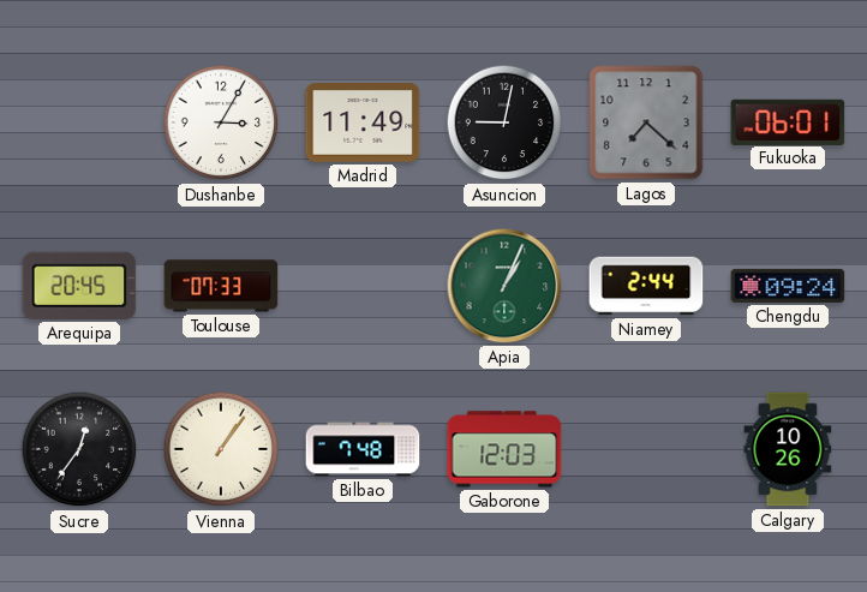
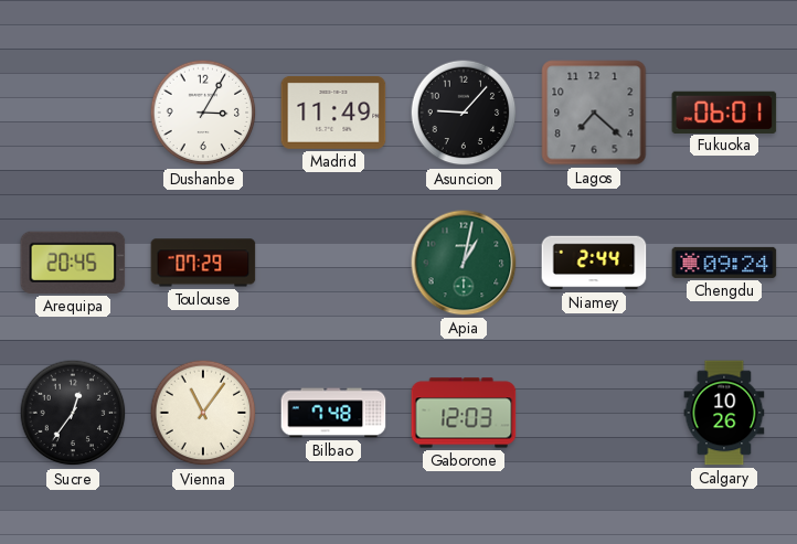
Asuncion: 9:02 -> 9:07 (464, 113)
Toulouse: 07:33 -> 07:29 (203, 263)
Apia: 1:04 -> 1:02 (464, 263)
Vienna: 1:06 -> 11:06 (203, 413)
